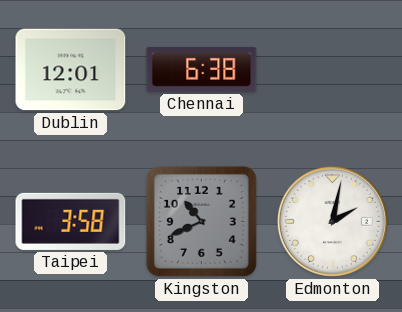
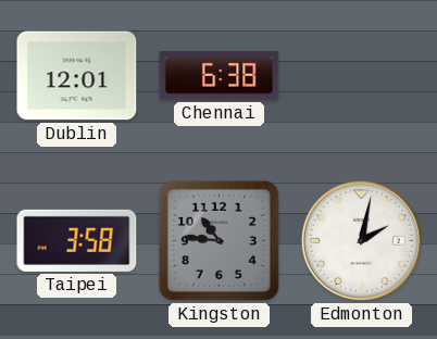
Kingston: 10:41 -> 10:46 (218, 240)
